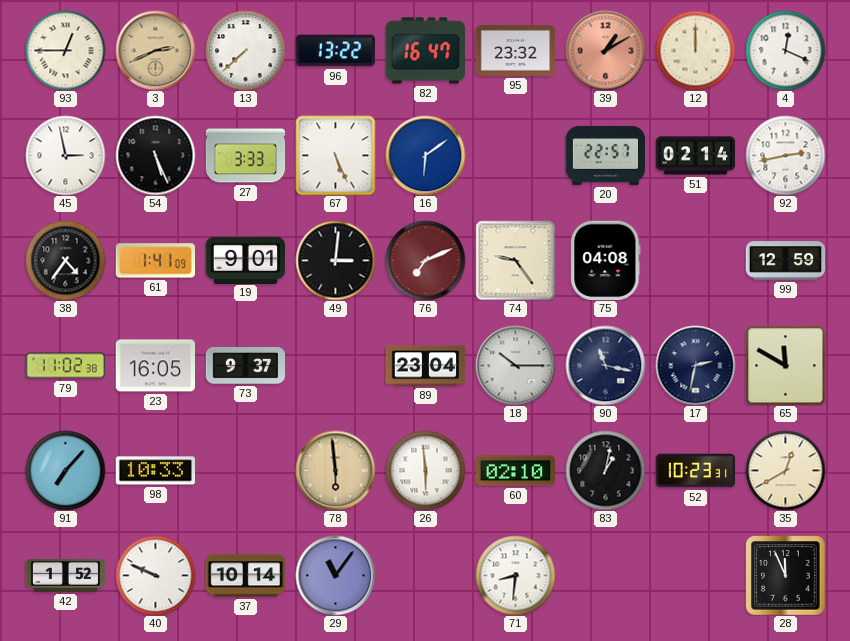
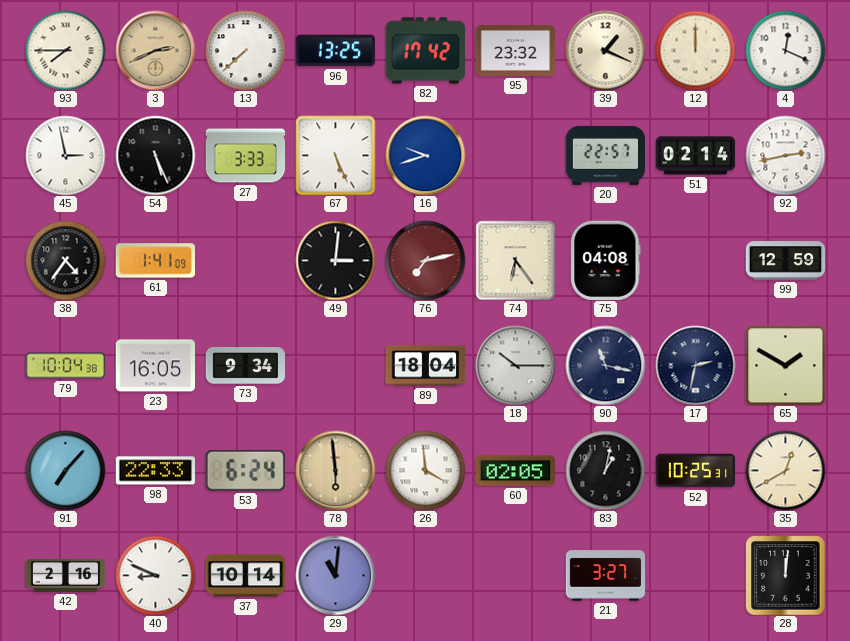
93: 12:45 -> 7:45 (65, 50)
96: 13:22 -> 13:25 (335, 51)
82: 16:47 -> 17:42 (425, 51)
39: 1:10 -> 1:19 (605, 50)
39 dial: salmon -> cream (605, 50)
16: 6:09 -> 9:42 (425, 155)
19: 9:01 -> none (245, 260)
76: 7:11 -> 7:13 (425, 260)
74: 9:24 -> 6:24 (515, 260)
79: 11:02 -> 10:04 (65, 366)
73: 9:37 -> 9:34 (245, 366)
89: 23:04 -> 18:04 (425, 366)
65: 11:50 -> 1:50 (785, 365)
98: 10:33 -> 22:33 (155, 471)
53: none -> 6:24 (245, 470)
26: 5:59 -> 3:59 (425, 470)
60: 02:10 -> 02:05 (515, 471)
52: 10:23 -> 10:25 (695, 471)
42: 1:52 -> 2:16 (65, 575)
40: 9:49 -> 8:49 (155, 575)
29: 11:06 -> 11:01 (335, 575)
71: 8:31 -> none (515, 575)
21: none -> 3:27 (605, 576)
28: 11:56 -> 12:01 (785, 575)
